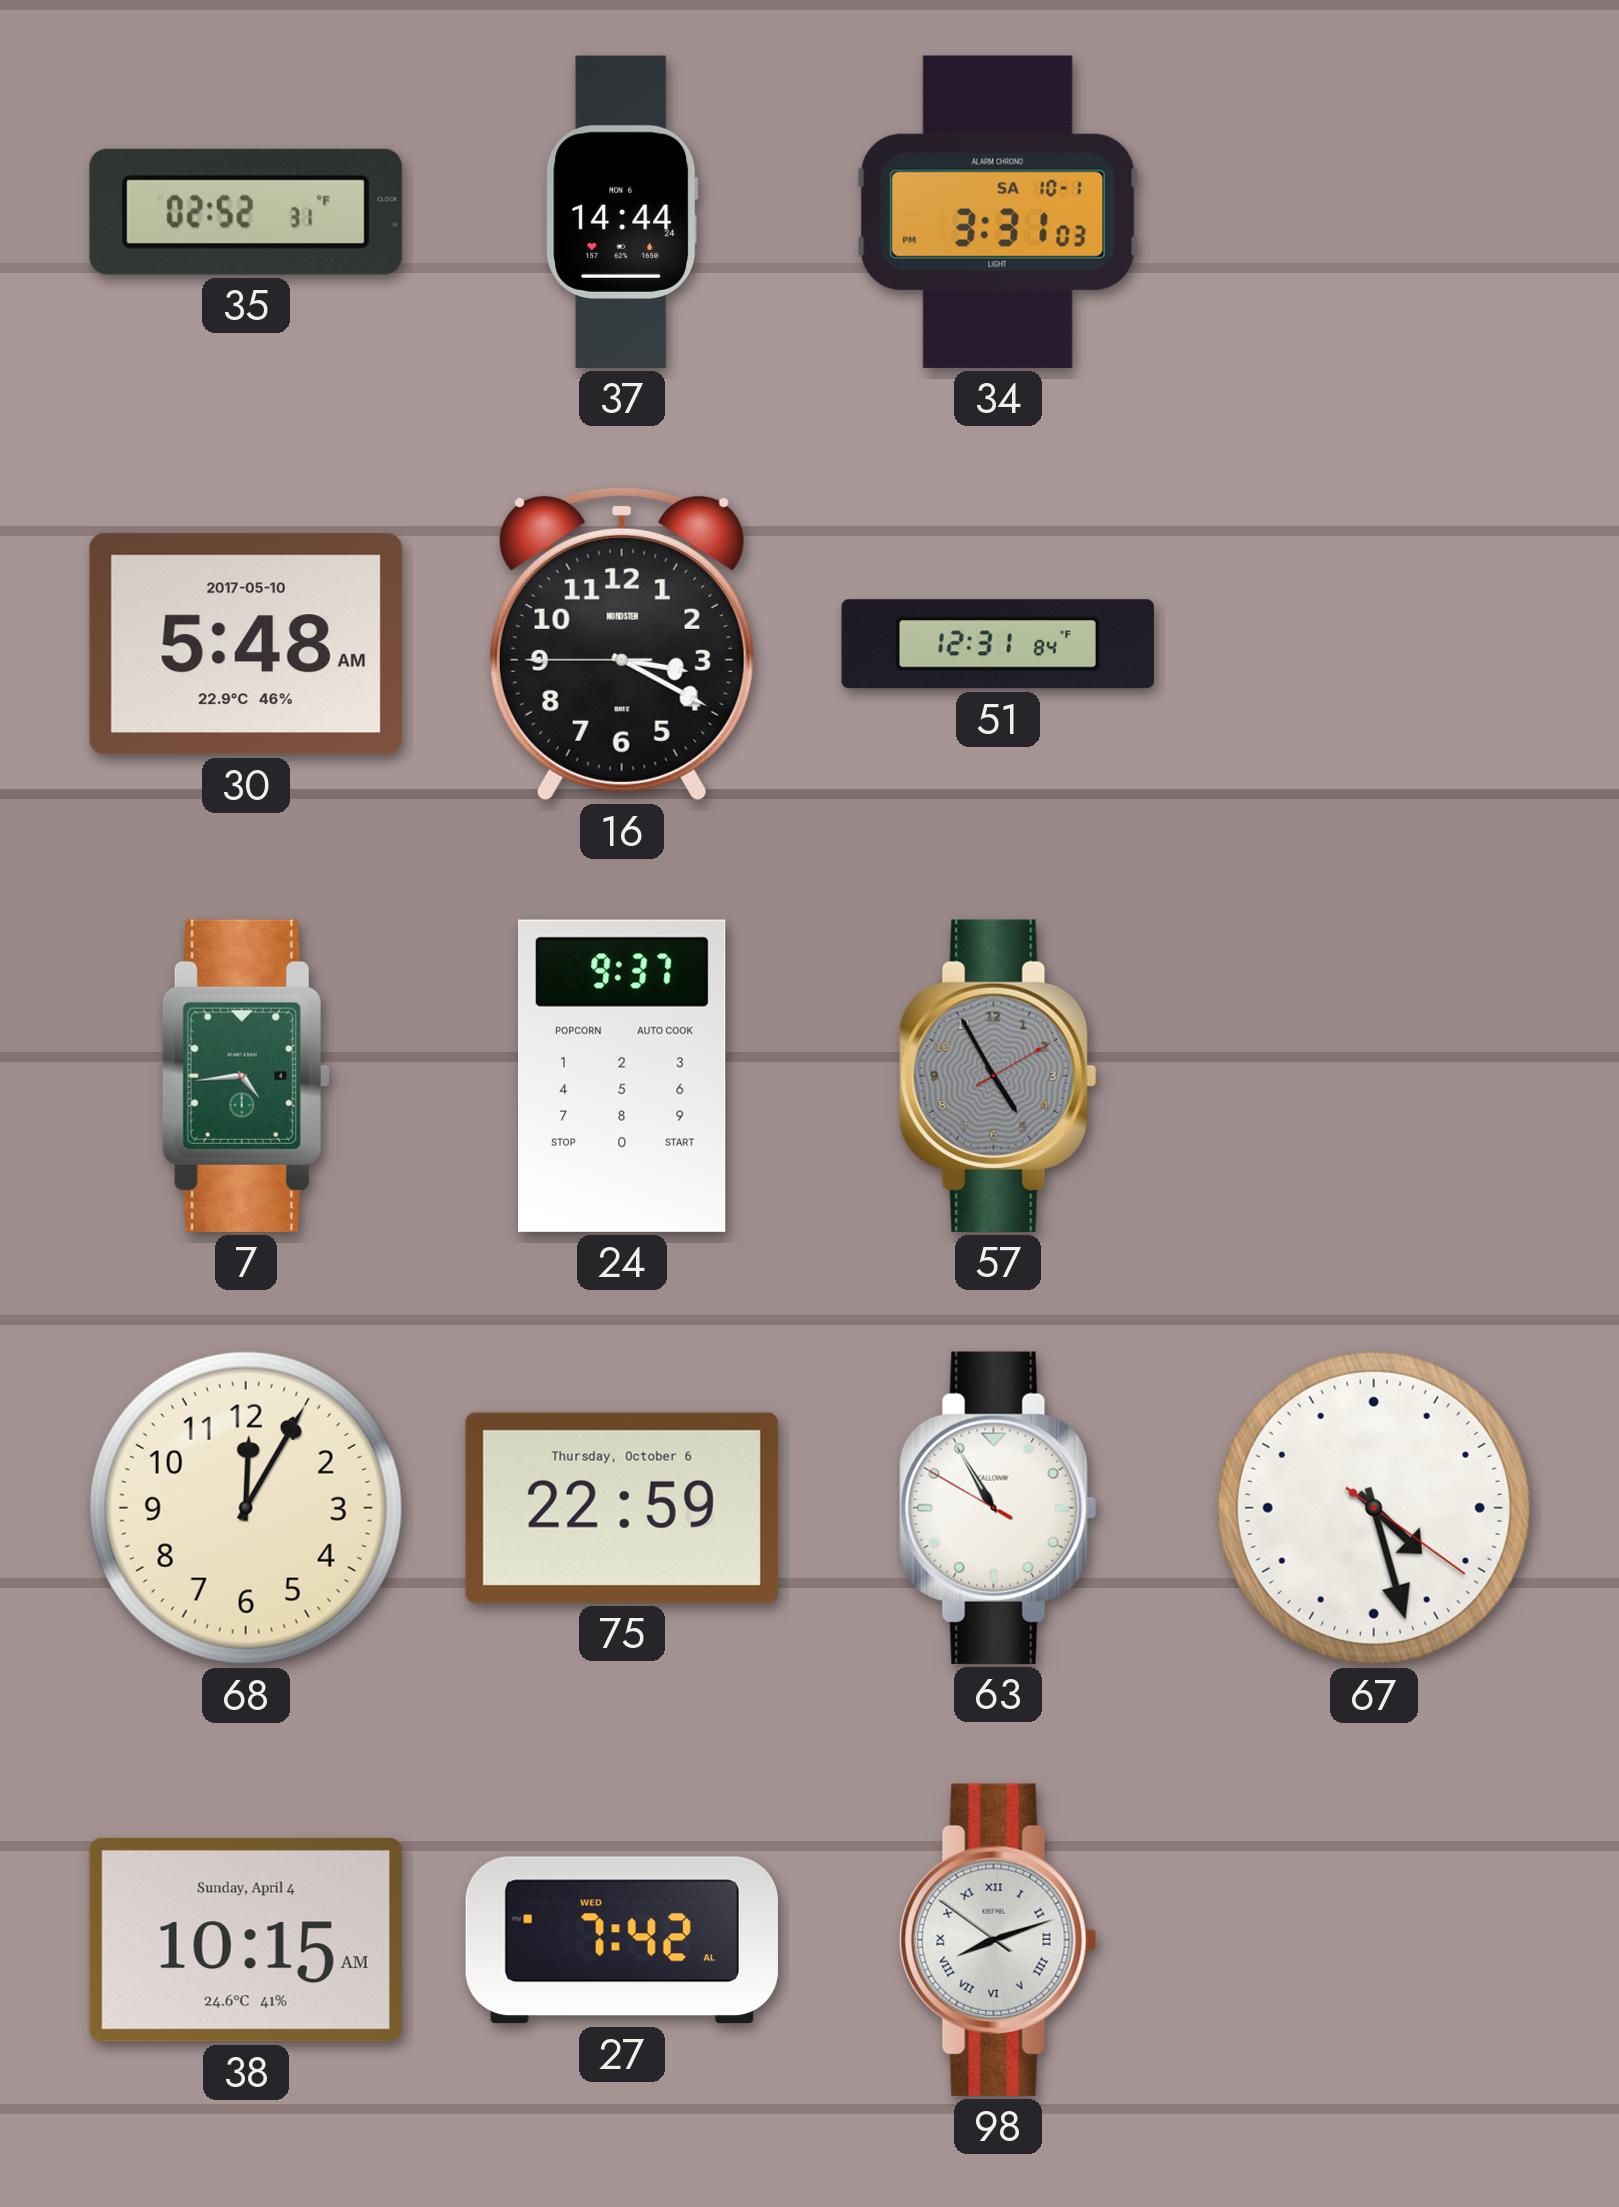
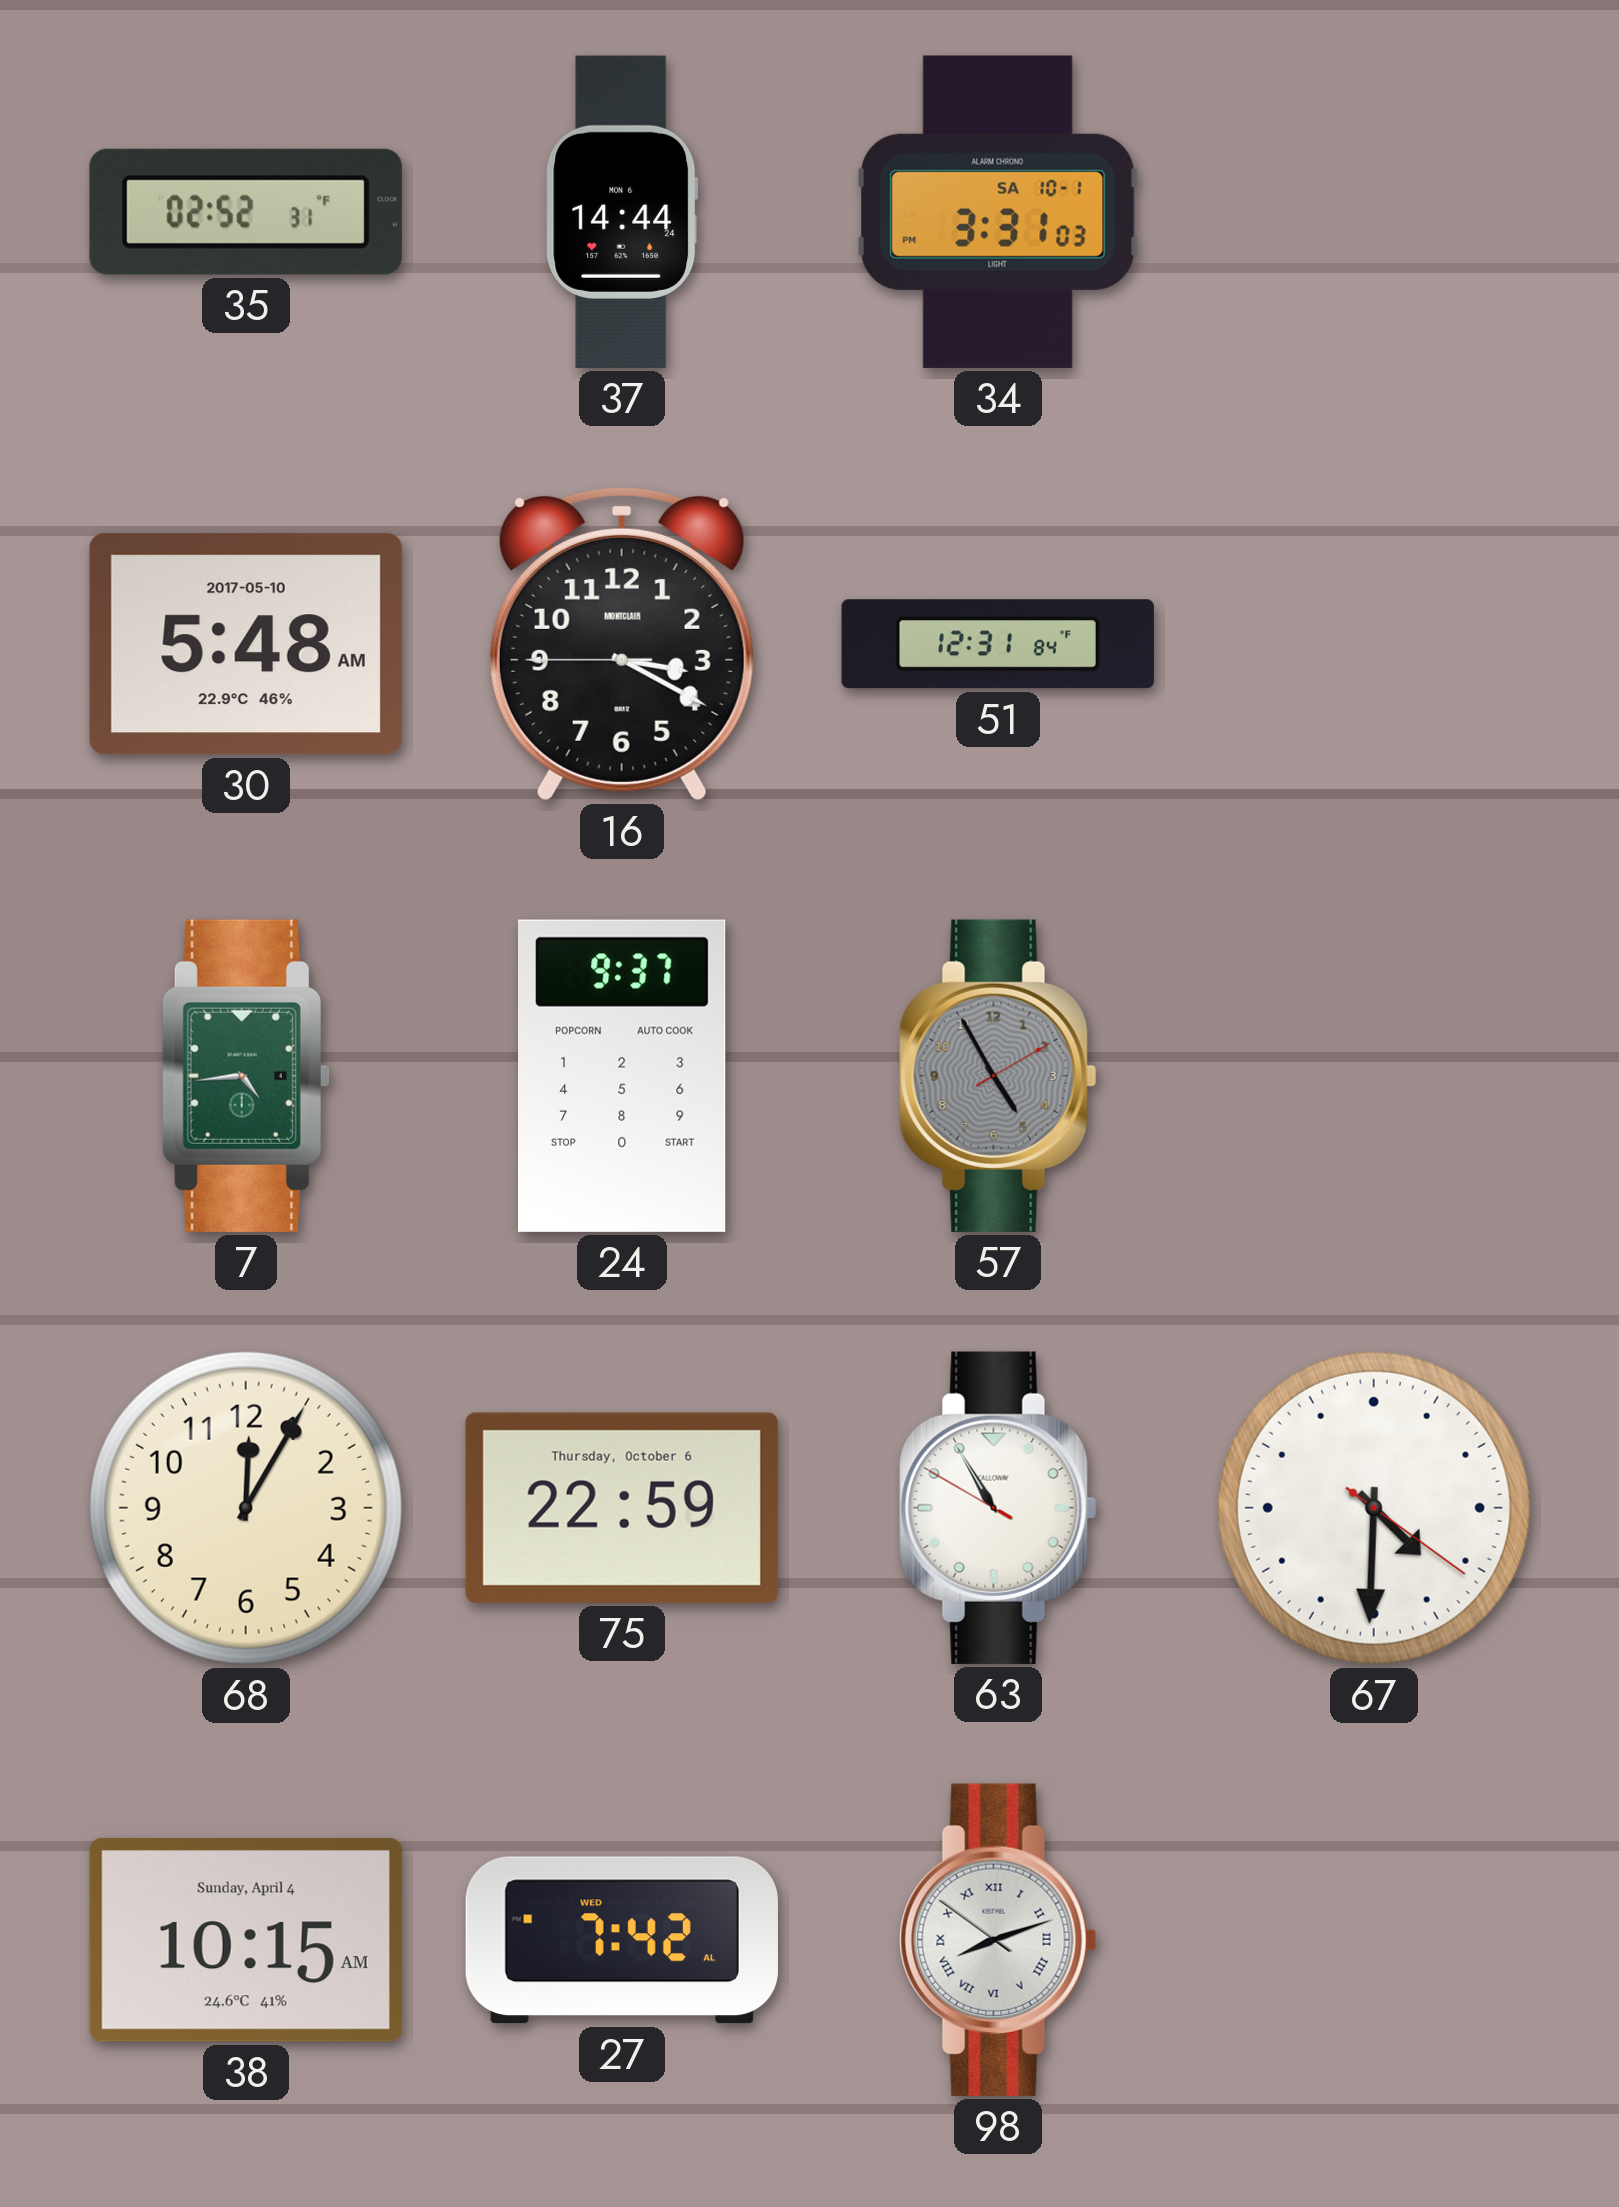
16 brand: NORDSTEN -> MONTCLAIR (622, 644)
67: 4:27 -> 4:30 (1374, 1508)
